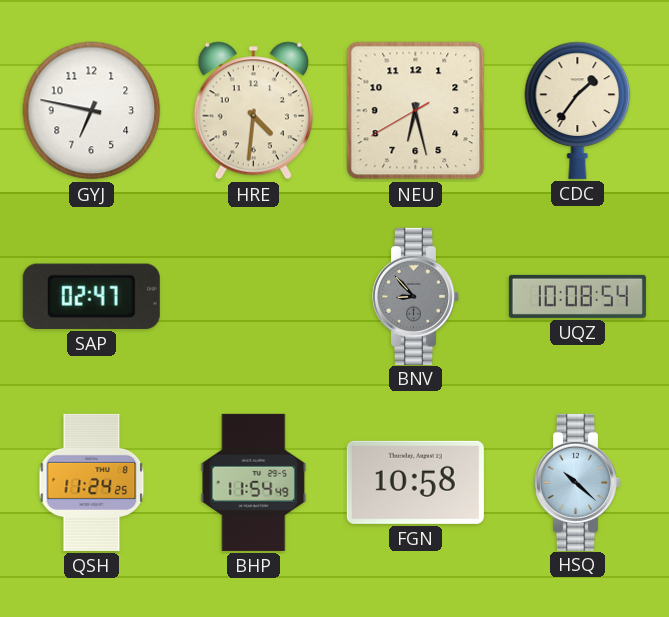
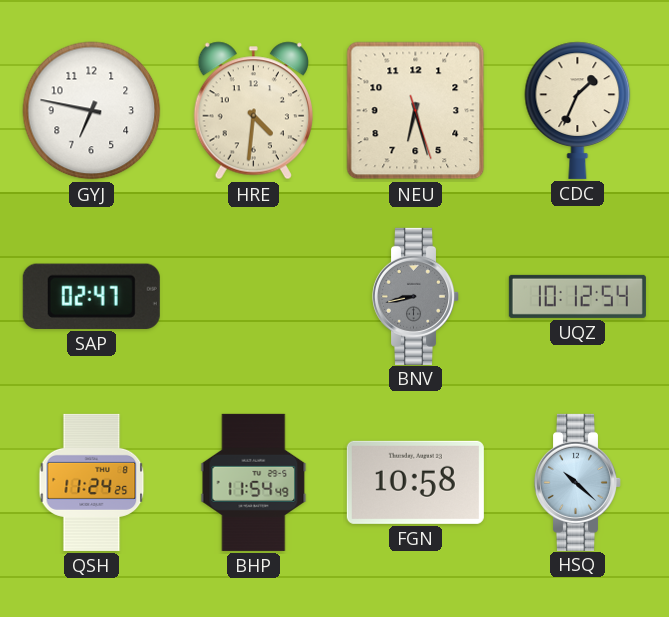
NEU: 6:27:40 -> 6:27:27 (416, 111)
CDC: 1:36 -> 1:34 (578, 110)
BNV: 8:53 -> 8:43 (415, 296)
UQZ: 10:08 -> 10:12 (577, 296)
